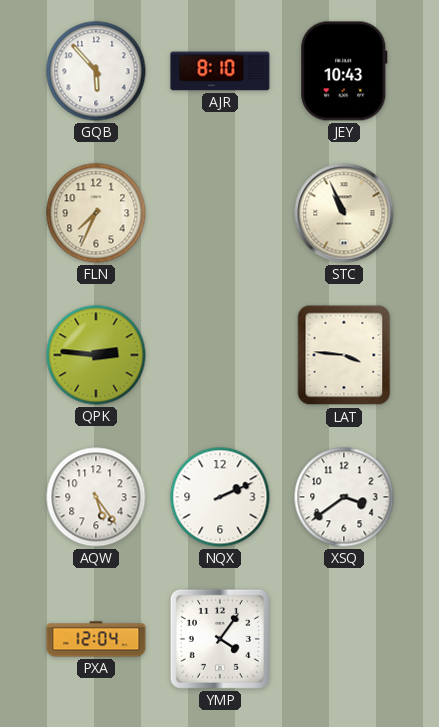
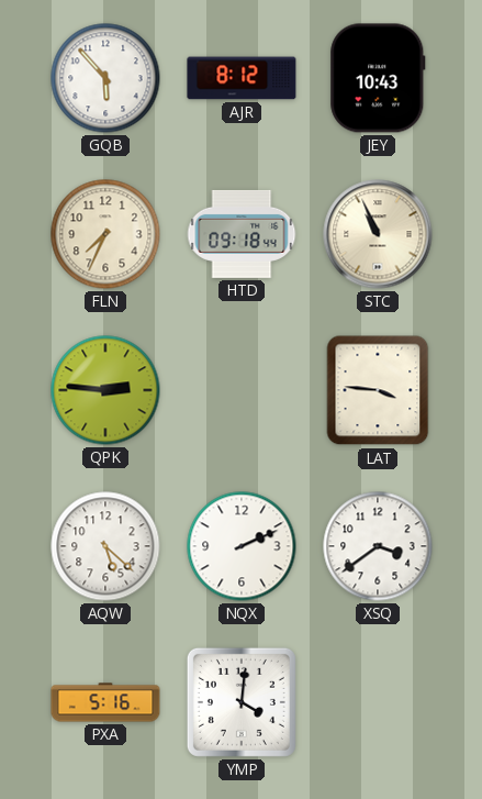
AJR: 8:10 -> 8:12 (242, 78)
HTD: none -> 09:18 (242, 234)
AQW: 5:24 -> 5:22 (105, 546)
PXA: 12:04 -> 5:16 (105, 702)
YMP: 4:06 -> 4:01 (242, 702)
